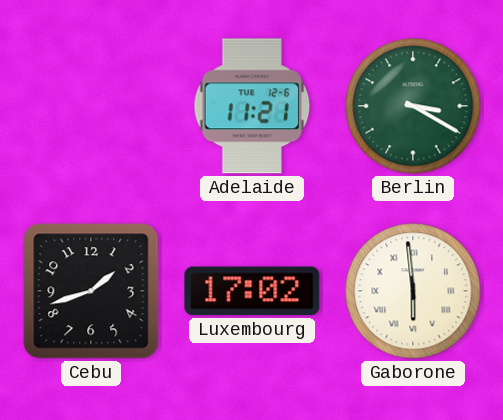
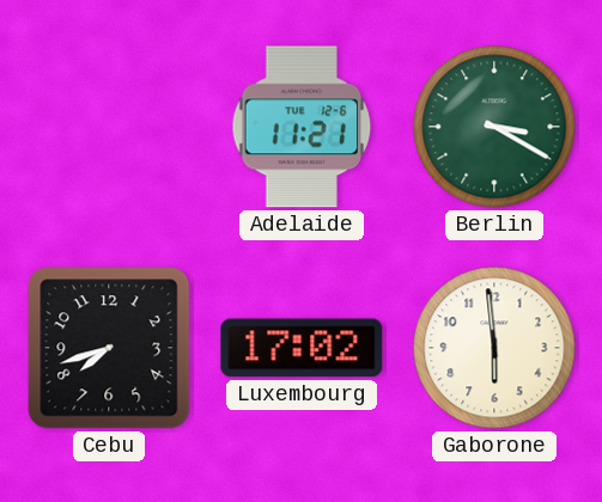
Cebu: 1:42 -> 7:42 (109, 348)
Gaborone numerals: Roman -> Arabic (494, 348)
